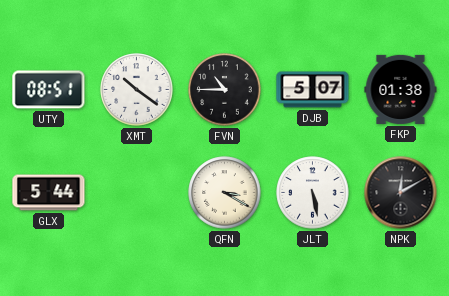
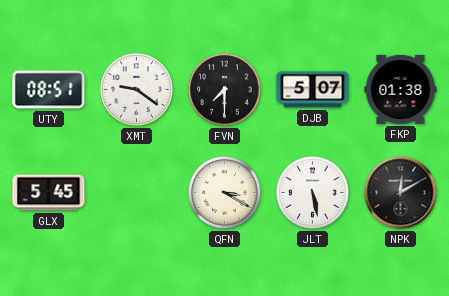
XMT: 10:21 -> 9:21 (137, 90)
FVN: 10:45 -> 7:30 (225, 90)
GLX: 5:44 -> 5:45 (49, 193)
